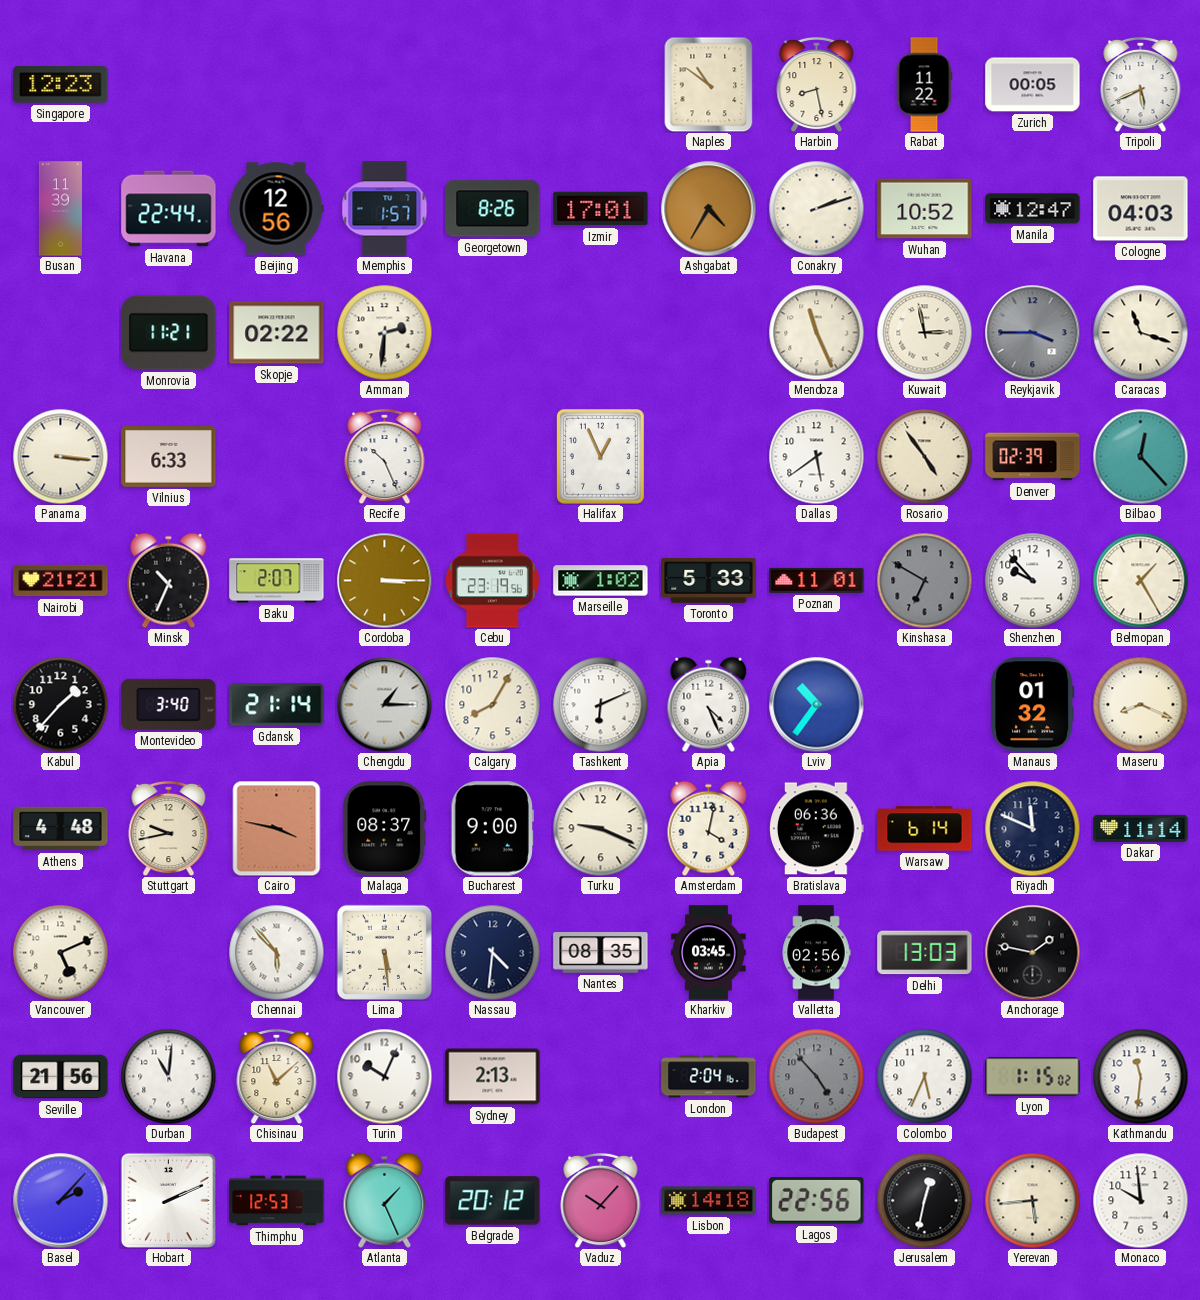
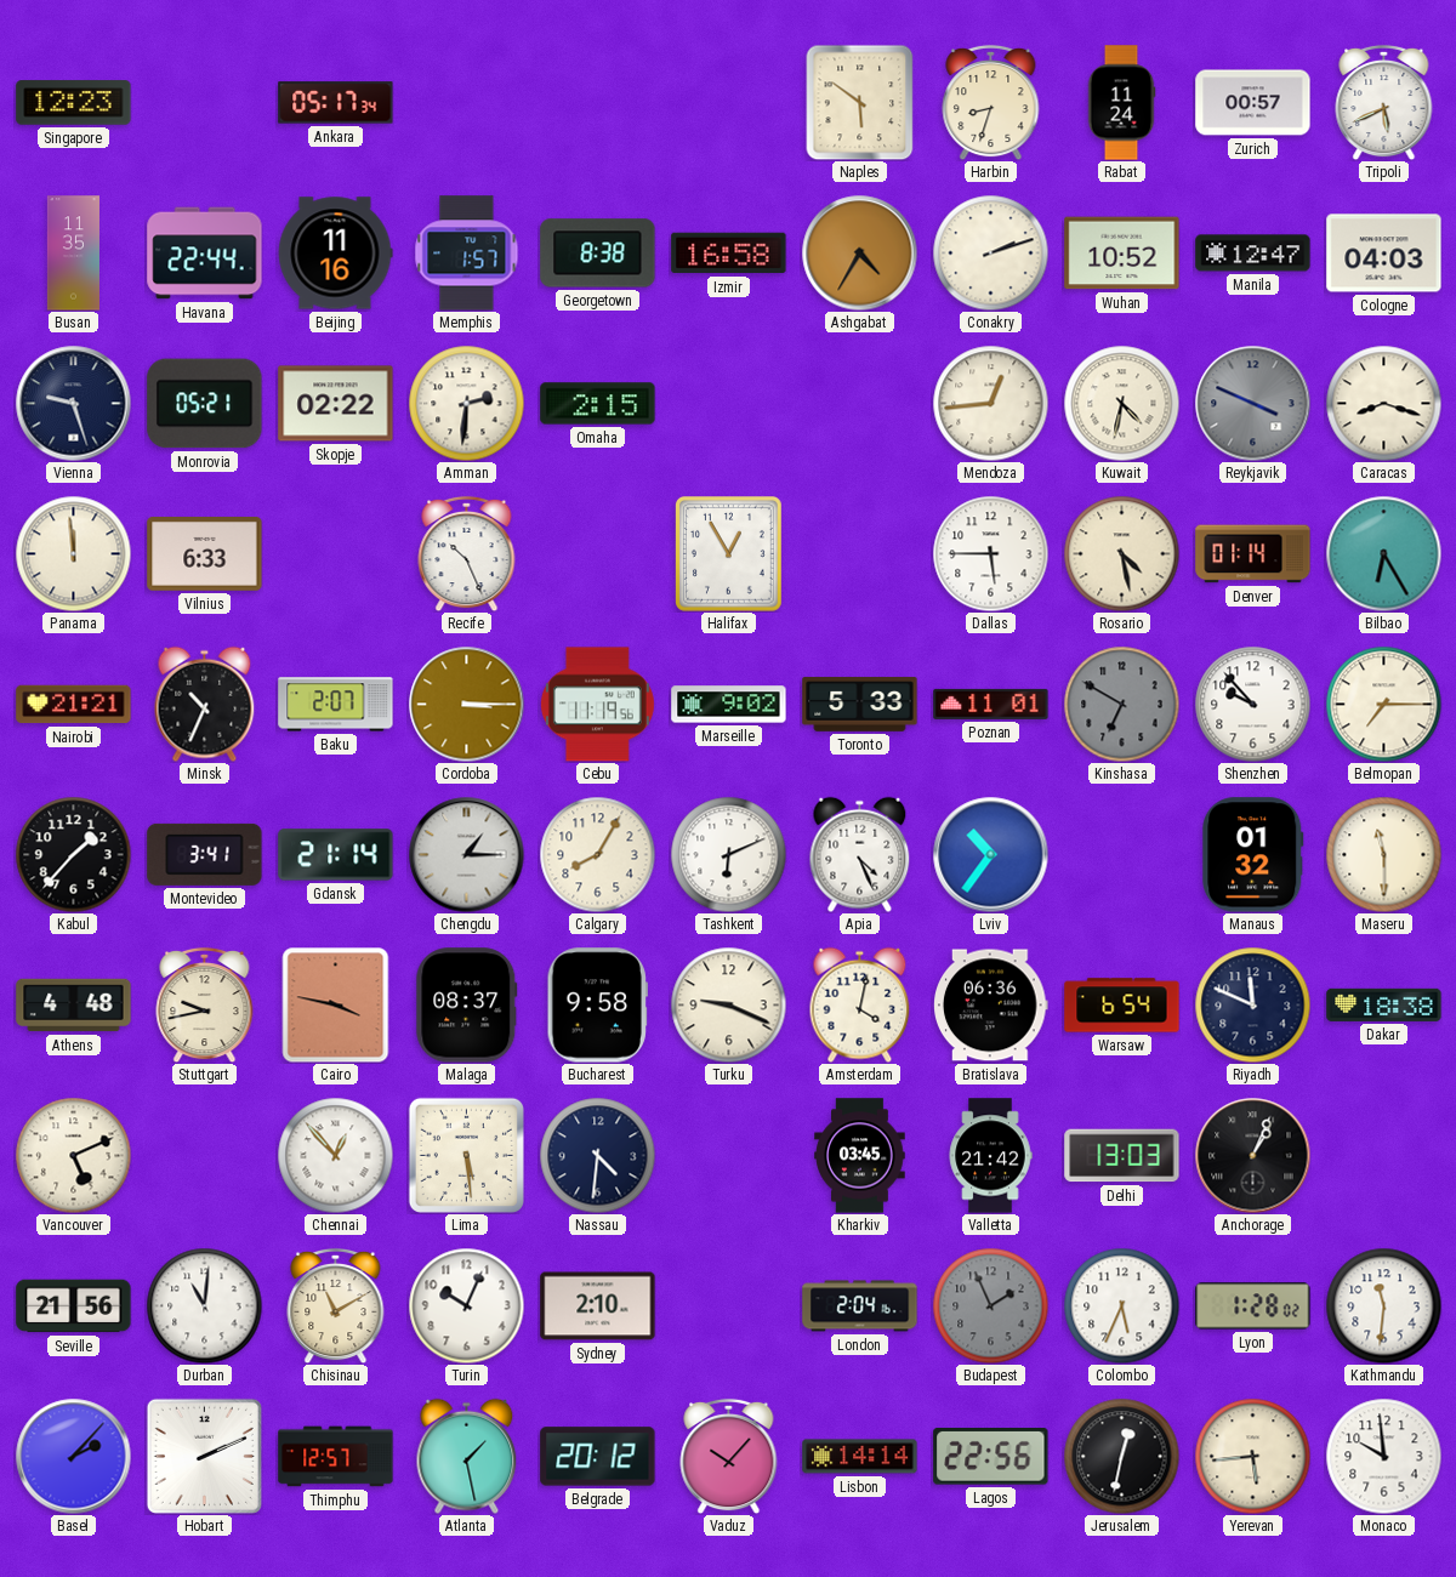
Ankara: none -> 05:17 (336, 103)
Naples: 10:51 -> 5:51 (860, 102)
Harbin: 8:28 -> 8:33 (991, 102)
Rabat: 11:22 -> 11:24 (1121, 103)
Zurich: 00:05 -> 00:57 (1253, 103)
Busan: 11:39 -> 11:35 (73, 254)
Beijing: 12:56 -> 11:16 (335, 254)
Georgetown: 8:26 -> 8:38 (598, 254)
Izmir: 17:01 -> 16:58 (729, 254)
Vienna: none -> 9:27 (73, 403)
Monrovia: 11:21 -> 05:21 (205, 404)
Omaha: none -> 2:15 (598, 404)
Mendoza: 11:26 -> 12:44 (990, 403)
Kuwait: 2:58 -> 4:32 (1121, 403)
Reykjavik: 3:45 -> 3:49 (1252, 403)
Caracas: 11:18 -> 8:18 (1383, 403)
Panama: 3:16 -> 11:59 (73, 553)
Halifax: 12:56 -> 12:55 (728, 554)
Dallas: 5:39 -> 5:45 (990, 553)
Rosario: 4:54 -> 4:28 (1121, 553)
Denver: 02:39 -> 01:14 (1253, 554)
Bilbao: 12:23 -> 6:25 (1383, 553)
Cebu: 23:19 -> 11:19 (597, 705)
Marseille: 1:02 -> 9:02 (729, 705)
Belmopan: 1:25 -> 7:15 (1383, 704)
Montevideo: 3:40 -> 3:41 (205, 854)
Maseru: 8:19 -> 11:30 (1383, 854)
Bucharest: 9:00 -> 9:58 (597, 1006)
Warsaw: 6:14 -> 6:54 (1122, 1006)
Dakar: 11:14 -> 18:38 (1384, 1004)
Chennai: 5:53 -> 12:53 (335, 1155)
Nantes: 08:35 -> none (601, 953)
Valletta: 02:56 -> 21:42 (990, 1156)
Anchorage: 1:47 -> 1:04 (1252, 1155)
Chisinau: 11:08 -> 11:10 (336, 1305)
Sydney: 2:13 -> 2:10 (598, 1306)
Budapest: 4:53 -> 1:56 (990, 1305)
Lyon: 1:15 -> 1:28 (1253, 1306)
Thimphu: 12:53 -> 12:57 (336, 1457)
Atlanta: 1:26 -> 1:28 (467, 1456)
Lisbon: 14:18 -> 14:14 (860, 1457)
